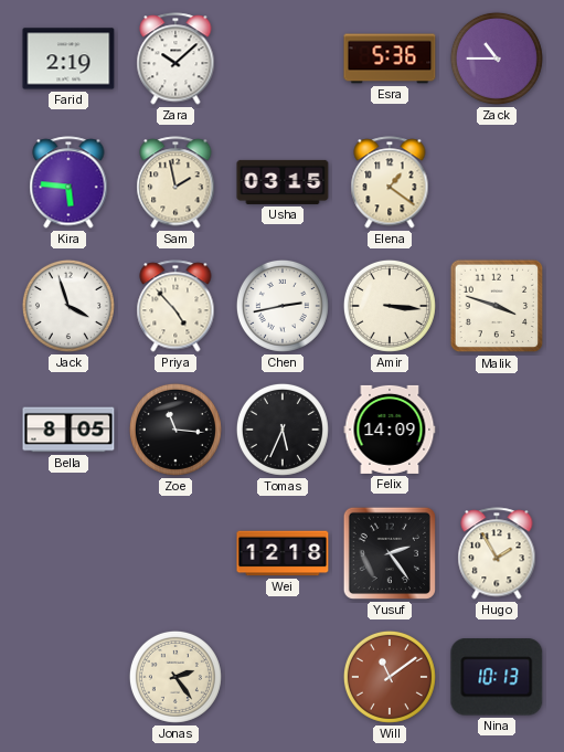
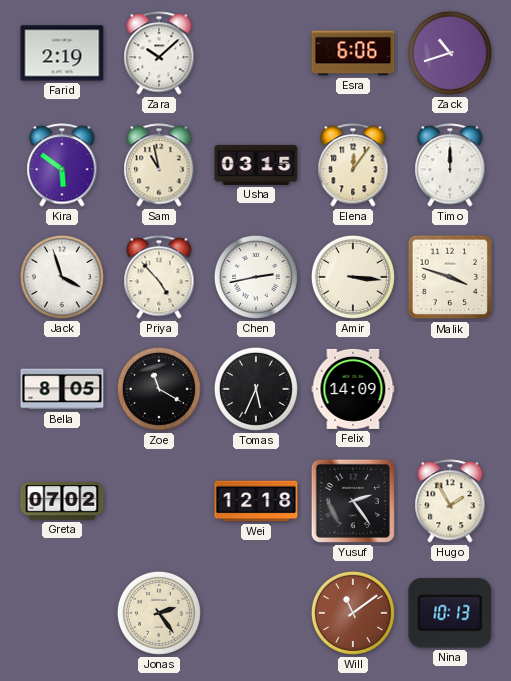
Esra: 5:36 -> 6:06 (353, 53)
Zack: 10:45 -> 10:42 (450, 53)
Kira: 5:46 -> 5:51 (62, 165)
Sam: 1:58 -> 10:58 (159, 165)
Elena: 1:21 -> 12:06 (353, 165)
Timo: none -> 12:00 (450, 165)
Zoe: 11:16 -> 11:20 (159, 389)
Greta: none -> 07:02 (62, 501)
